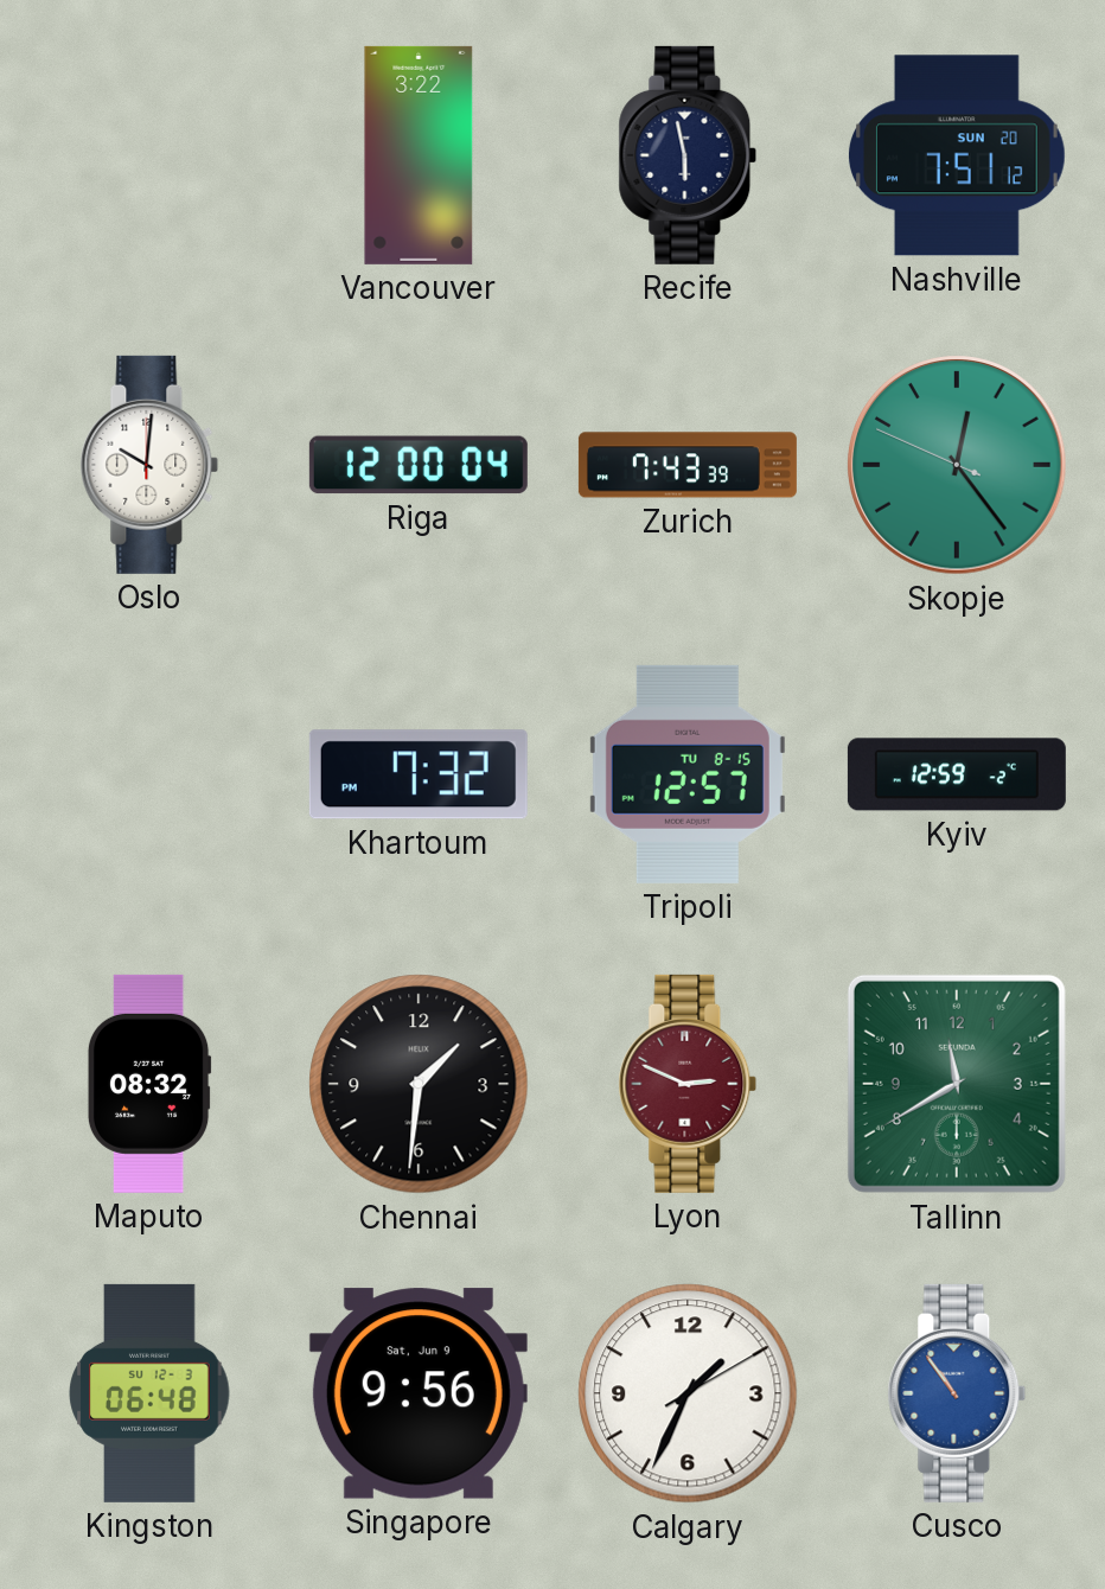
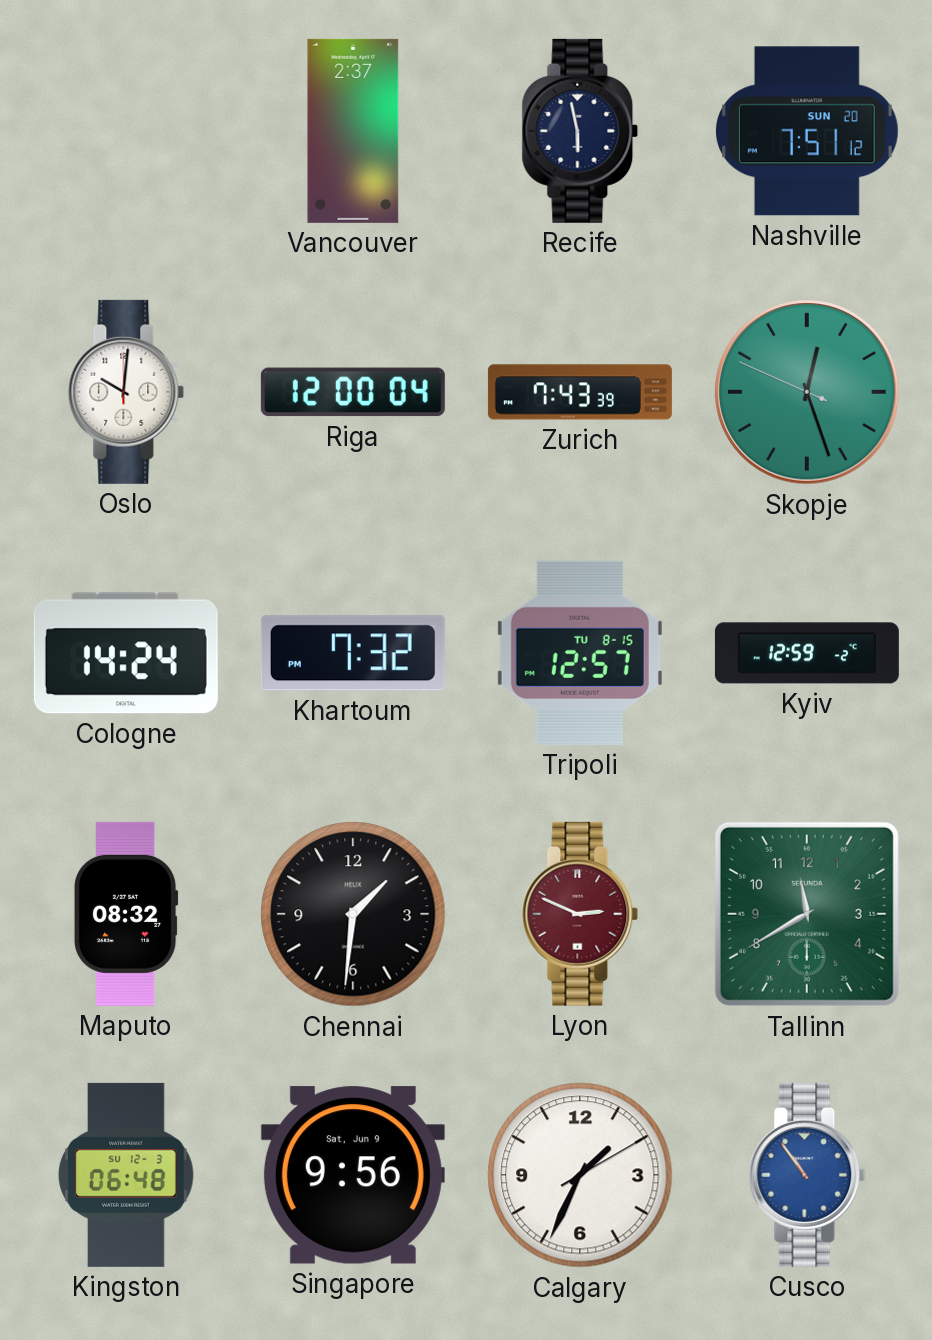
Vancouver: 3:22 -> 2:37 (353, 131)
Skopje: 12:23 -> 12:26 (807, 392)
Cologne: none -> 14:24 (126, 653)
